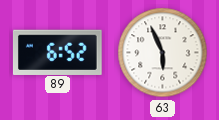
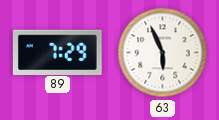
89: 6:52 -> 7:29 (57, 52)
